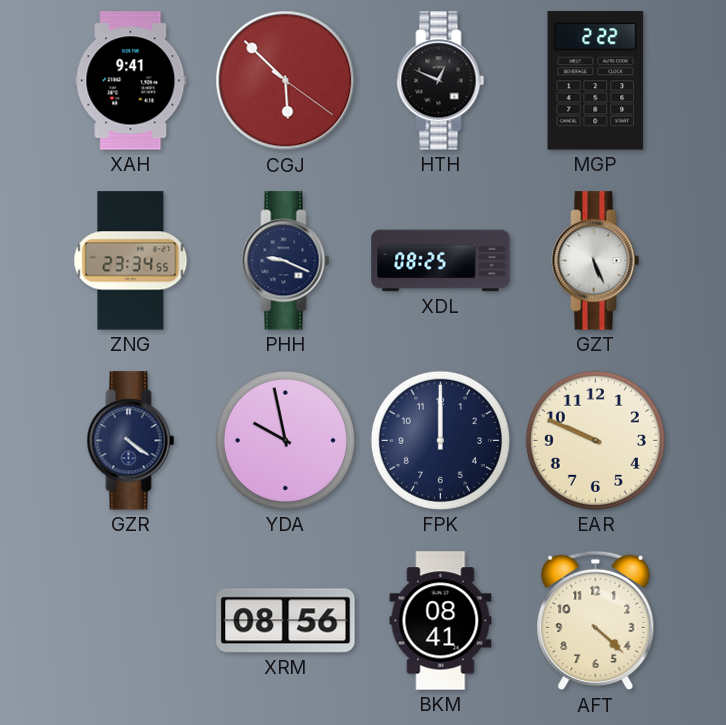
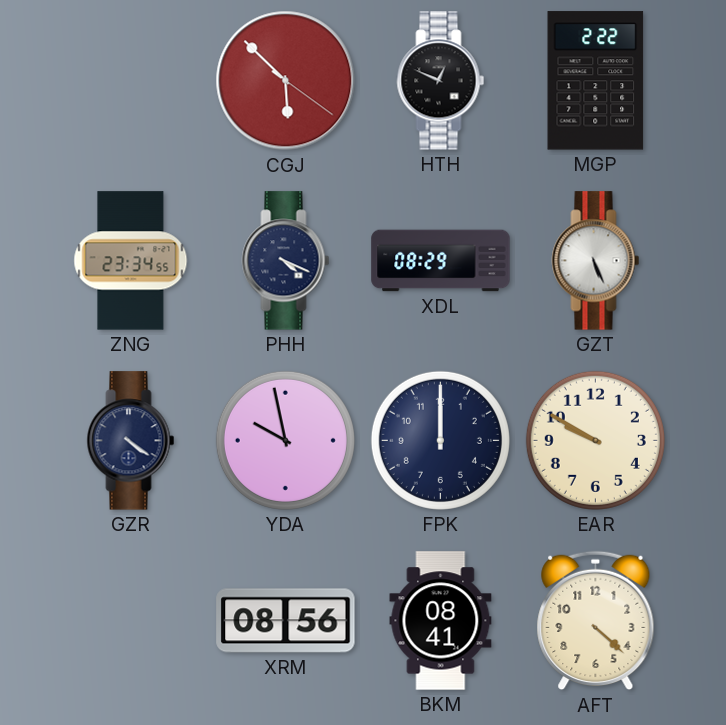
XAH: 9:41 -> none (131, 81)
PHH: 9:19 -> 4:19 (286, 261)
XDL: 08:25 -> 08:29 (441, 261)
EAR: 9:49 -> 9:50 (595, 440)
